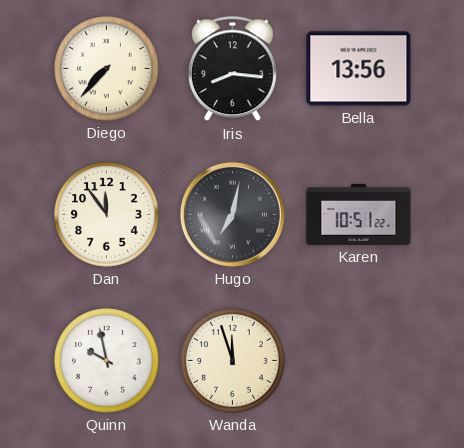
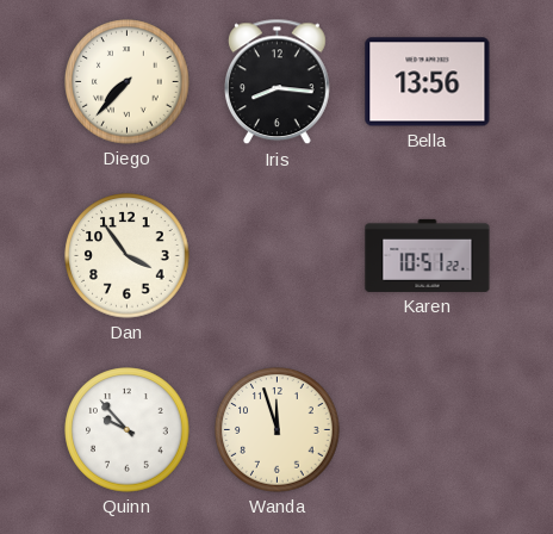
Dan: 11:54 -> 3:54 (128, 256)
Hugo: 7:02 -> none (232, 214)
Quinn: 9:58 -> 9:53 (128, 430)
